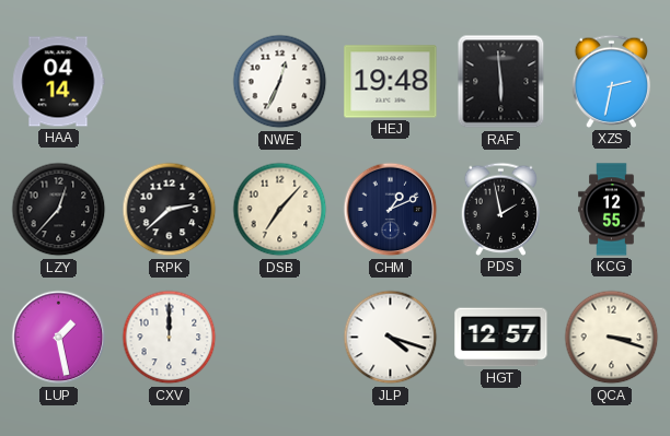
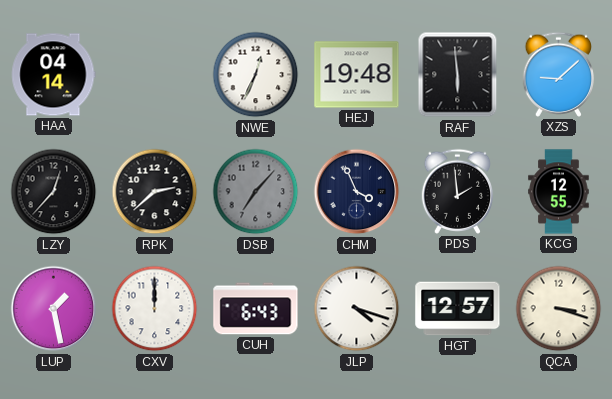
XZS: 2:32 -> 9:08 (559, 74)
DSB dial: cream -> grey (256, 192)
CHM: 1:11 -> 3:56 (357, 192)
PDS: 1:58 -> 1:59 (458, 191)
CUH: none -> 6:43 (256, 309)
